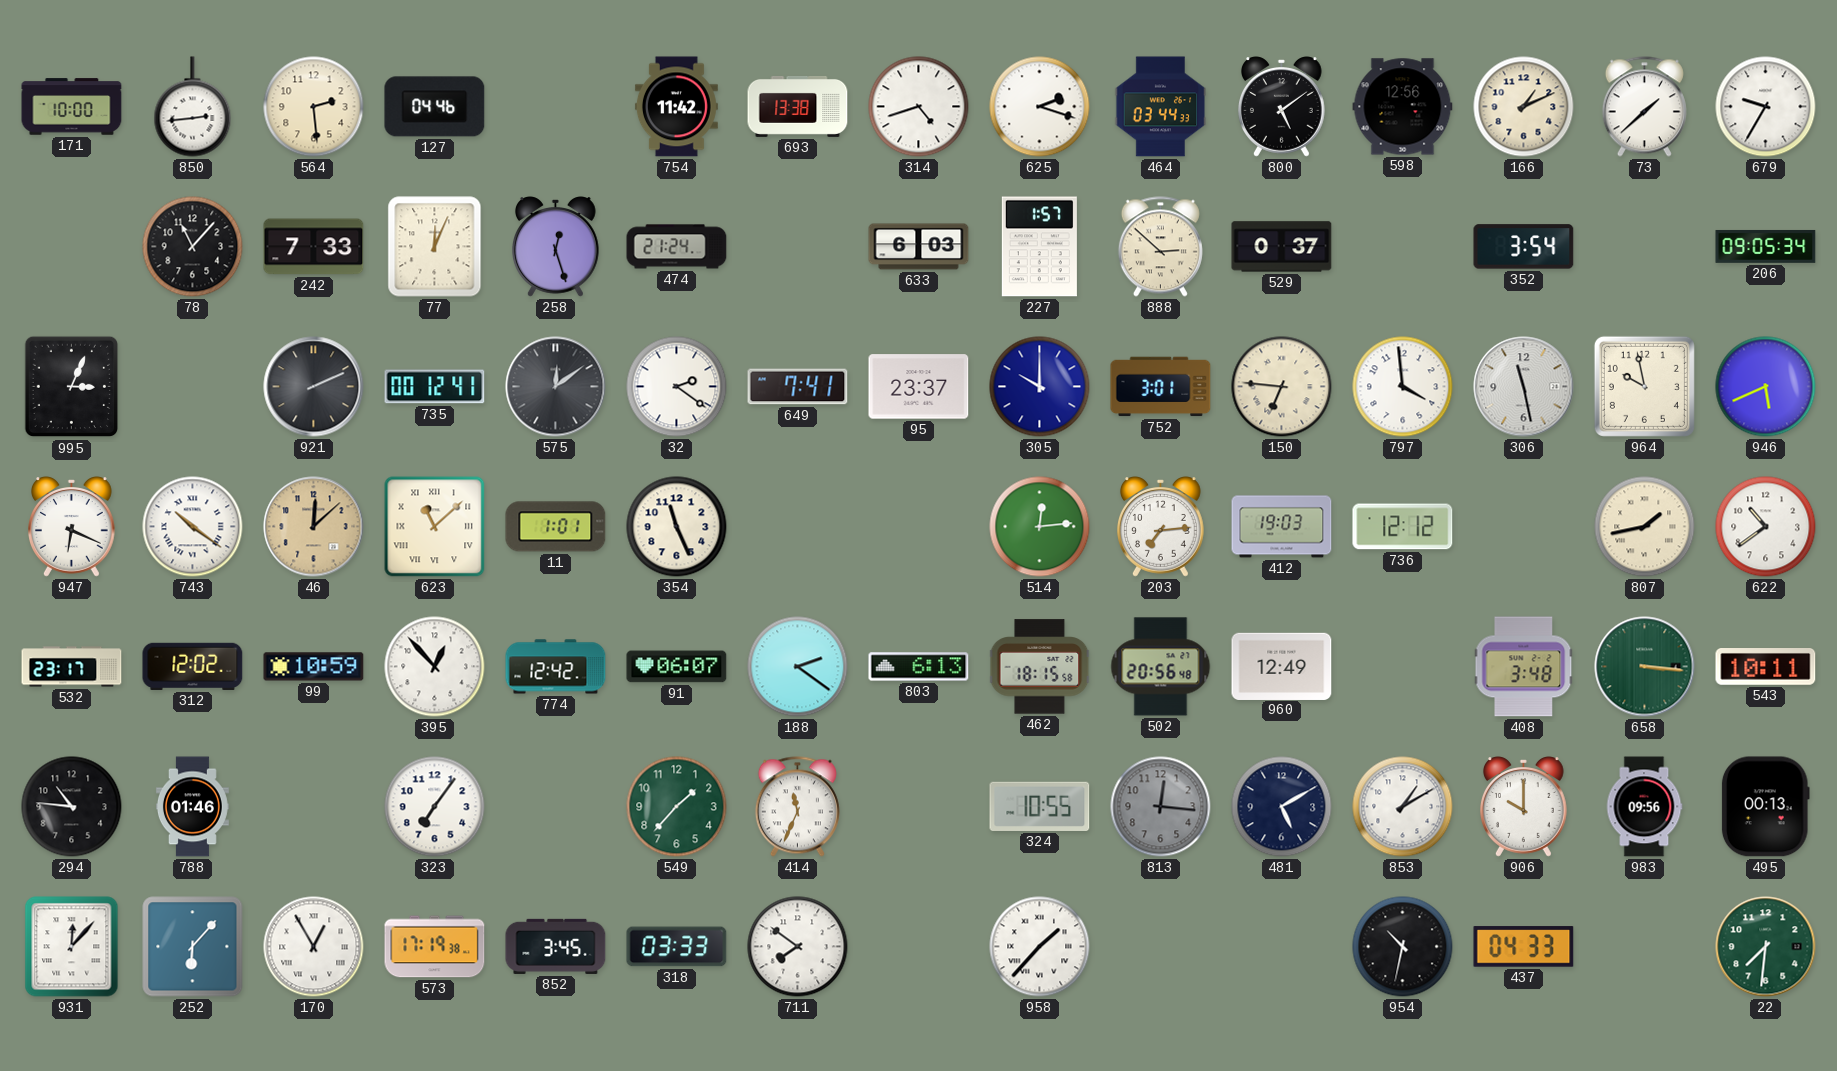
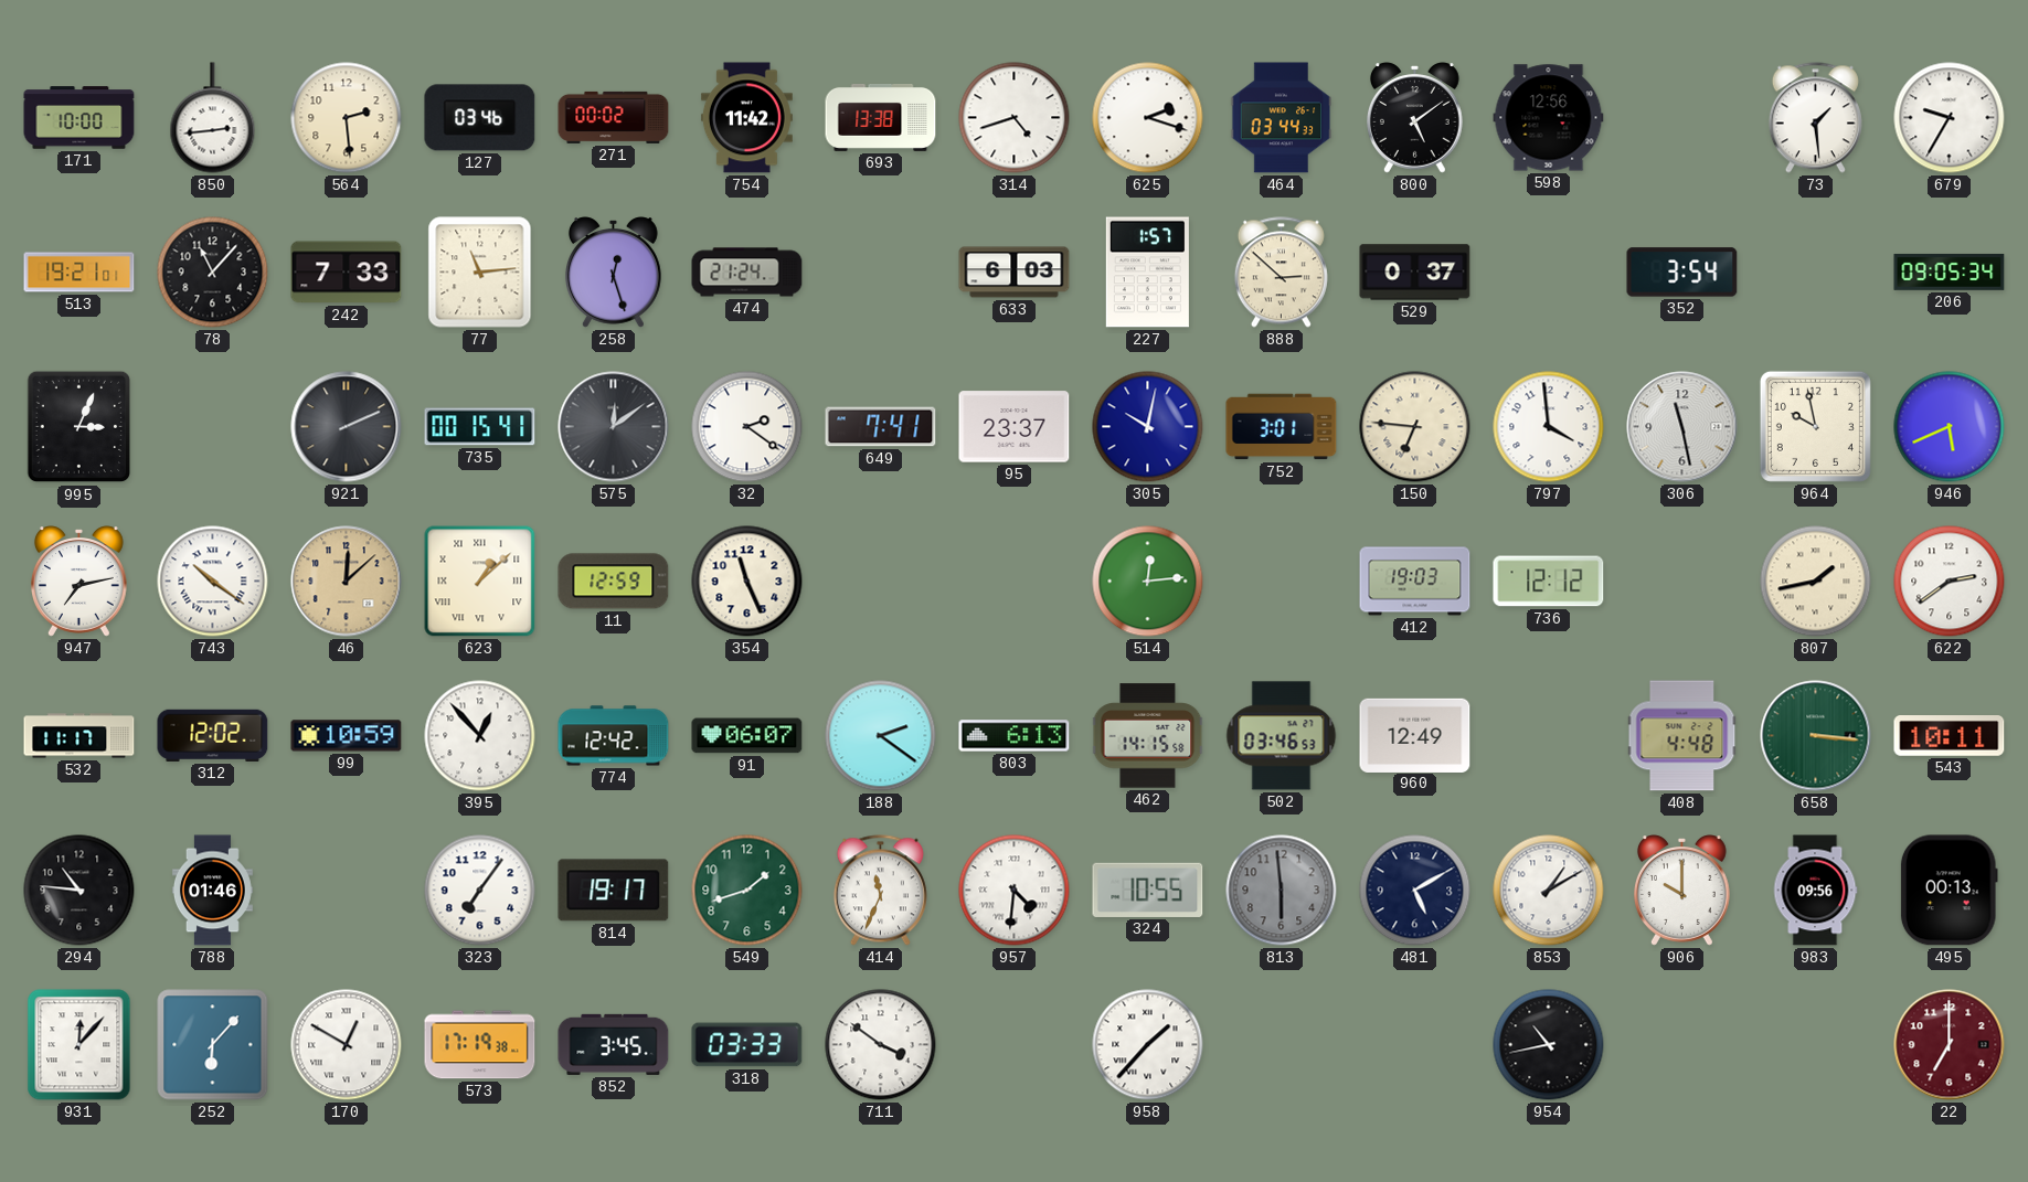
127: 04:46 -> 03:46 (480, 118)
271: none -> 00:02 (614, 117)
166: 1:11 -> none (1524, 107)
73: 1:38 -> 1:29 (1815, 118)
513: none -> 19:21 (79, 273)
77: 12:04 -> 11:14 (480, 273)
735: 00:12 -> 00:15 (480, 427)
305: 10:00 -> 10:02 (1148, 427)
947: 6:19 -> 7:13 (79, 582)
623: 11:08 -> 1:08 (480, 582)
11: 1:01 -> 12:59 (614, 582)
203: 7:14 -> none (1161, 527)
622: 10:39 -> 2:39 (1950, 582)
532: 23:17 -> 11:17 (79, 736)
462: 18:15 -> 14:15 (1148, 736)
502: 20:56 -> 03:46 (1282, 736)
408: 3:48 -> 4:48 (1682, 736)
814: none -> 19:17 (614, 891)
549: 1:37 -> 1:42 (747, 891)
957: none -> 4:31 (1015, 891)
813: 12:16 -> 5:59 (1282, 891)
170: 12:55 -> 12:50 (347, 1045)
711: 7:51 -> 3:51 (881, 1045)
954: 10:32 -> 10:43 (1549, 1045)
437: 04:33 -> none (1524, 947)
22: 7:31 -> 7:00 (1950, 1045)
22 dial: green -> burgundy (1950, 1045)
